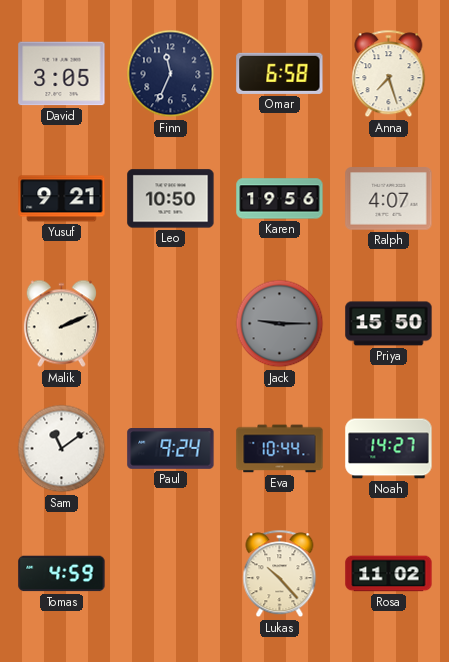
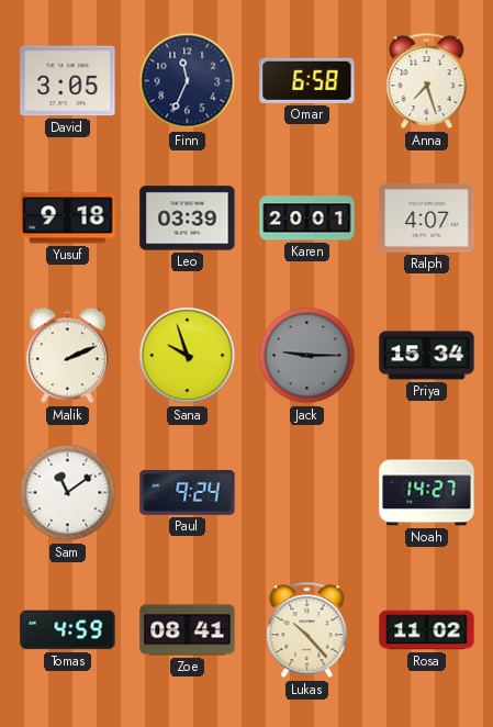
Yusuf: 9:21 -> 9:18 (68, 219)
Leo: 10:50 -> 03:39 (188, 219)
Karen: 19:56 -> 20:01 (307, 219)
Sana: none -> 9:57 (188, 356)
Priya: 15:50 -> 15:34 (427, 356)
Eva: 10:44 -> none (280, 449)
Zoe: none -> 08:41 (188, 630)
